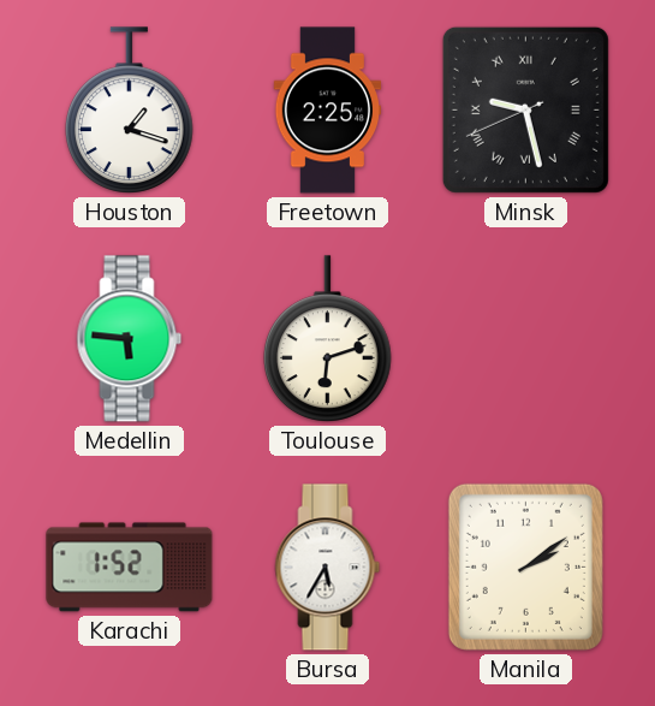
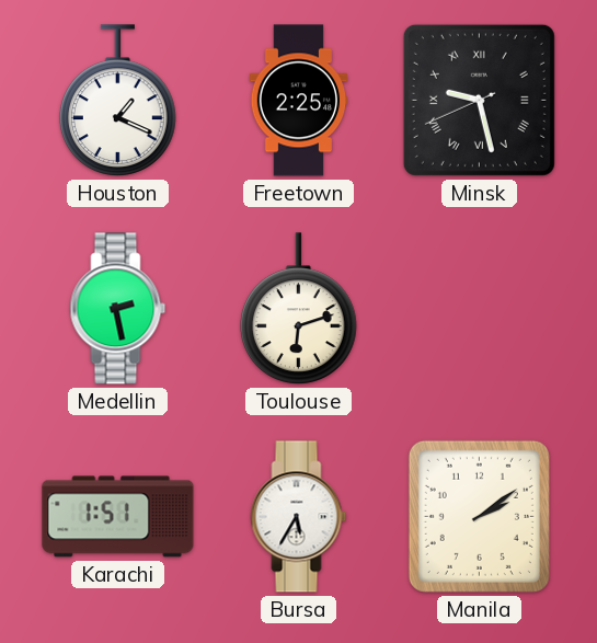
Houston: 1:18 -> 1:19 (118, 101)
Medellin: 5:46 -> 2:28 (118, 309)
Karachi: 1:52 -> 1:51 (118, 517)
